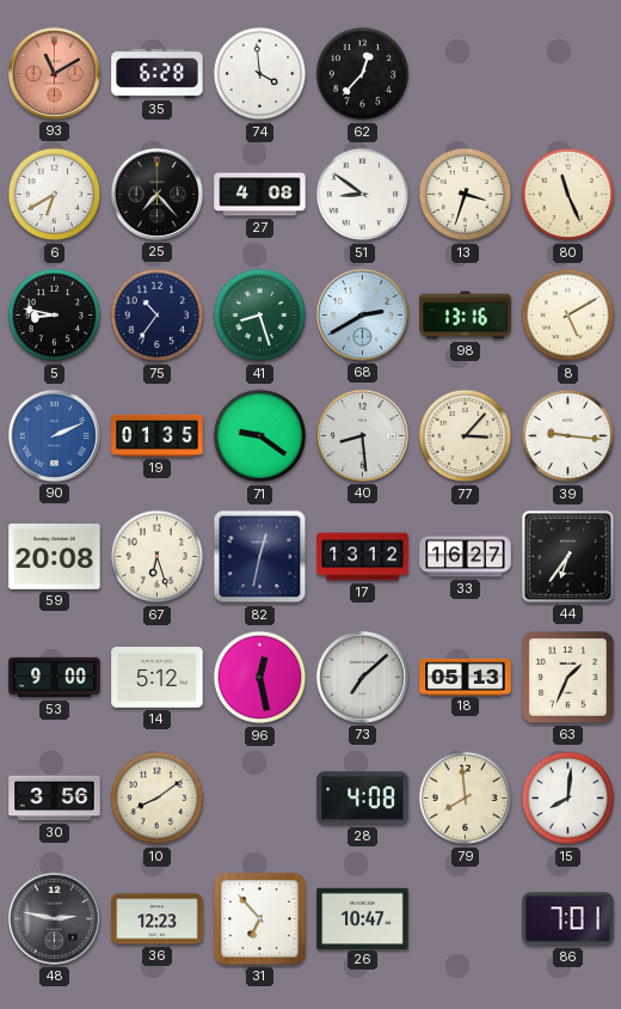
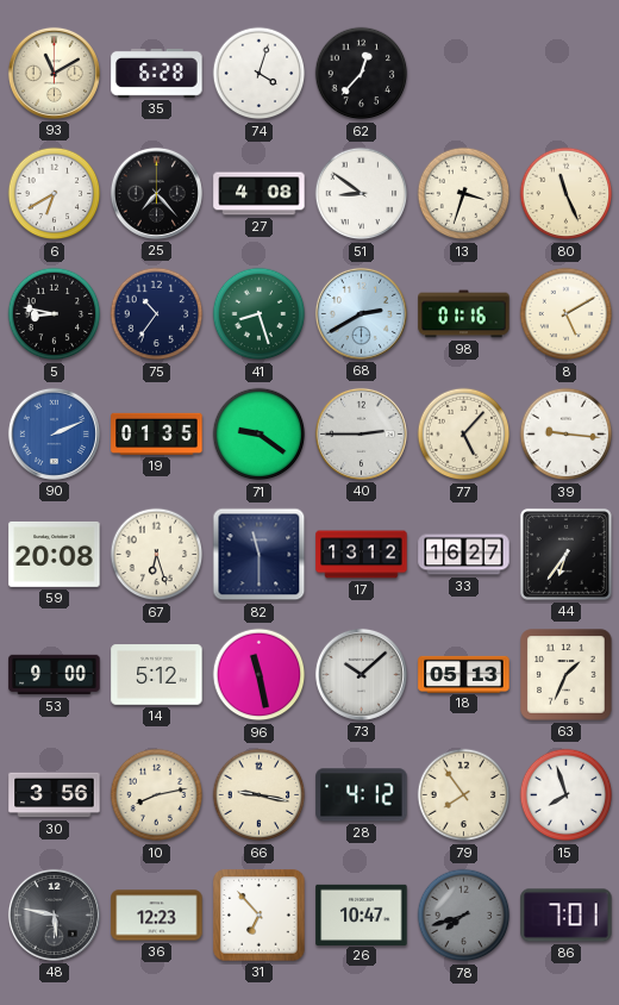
93 dial: salmon -> cream (54, 73)
74: 3:59 -> 4:03 (260, 74)
98: 13:16 -> 01:16 (464, 314)
40: 8:29 -> 2:45 (361, 433)
77: 3:07 -> 5:07 (464, 435)
82: 12:32 -> 11:30 (260, 555)
96: 12:28 -> 11:28 (260, 675)
73: 7:08 -> 10:08 (361, 674)
10: 8:09 -> 8:13 (157, 795)
66: none -> 9:17 (260, 795)
28: 4:08 -> 4:12 (362, 795)
79: 7:59 -> 7:54 (464, 795)
15: 8:01 -> 7:57 (567, 795)
48: 2:47 -> 5:47 (54, 915)
78: none -> 7:42 (464, 916)
